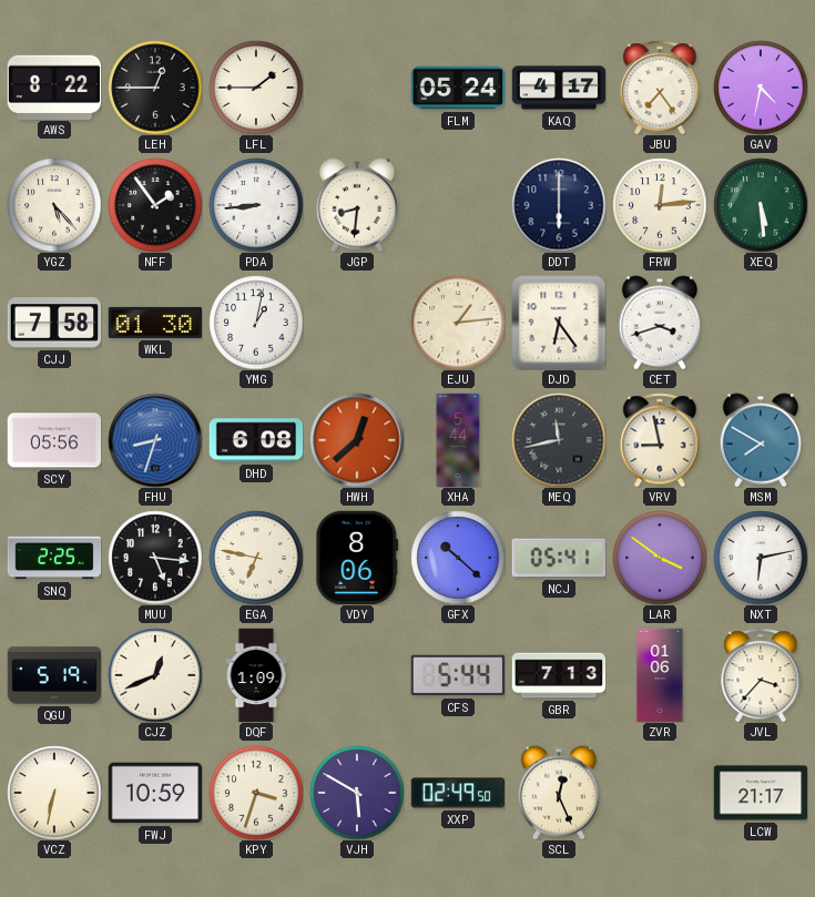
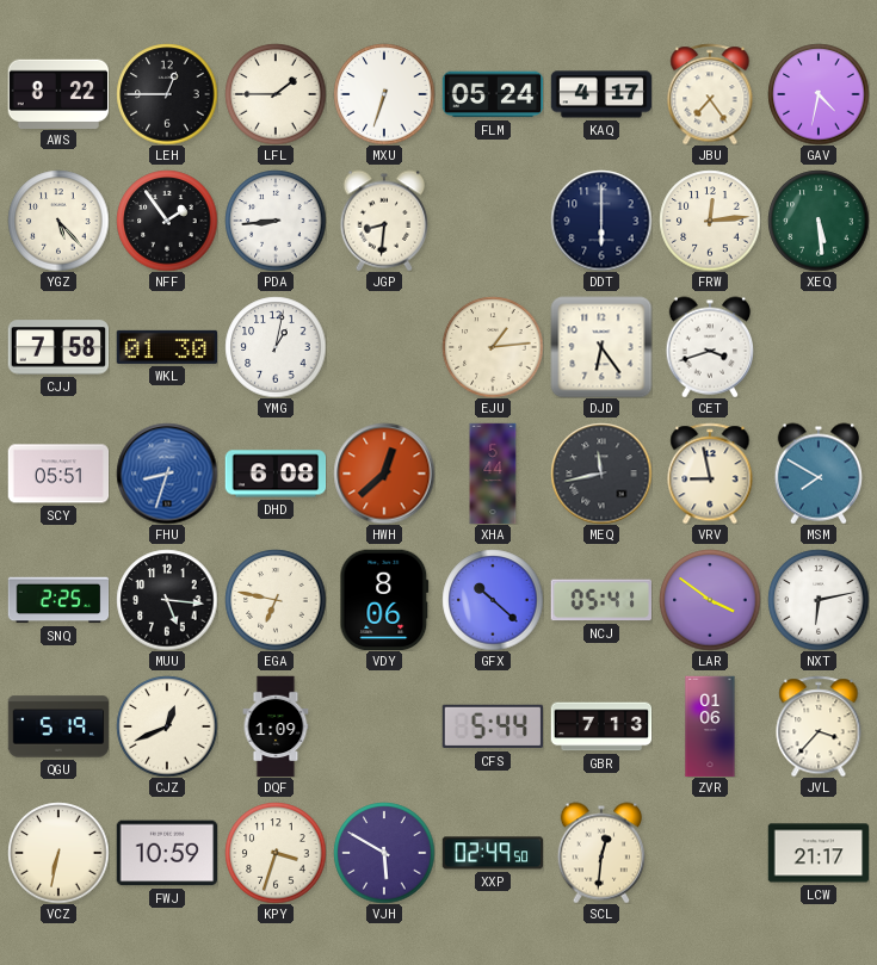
MXU: none -> 6:33 (384, 94)
SCY: 05:56 -> 05:51 (58, 474)
SCL: 12:26 -> 12:31 (600, 853)
